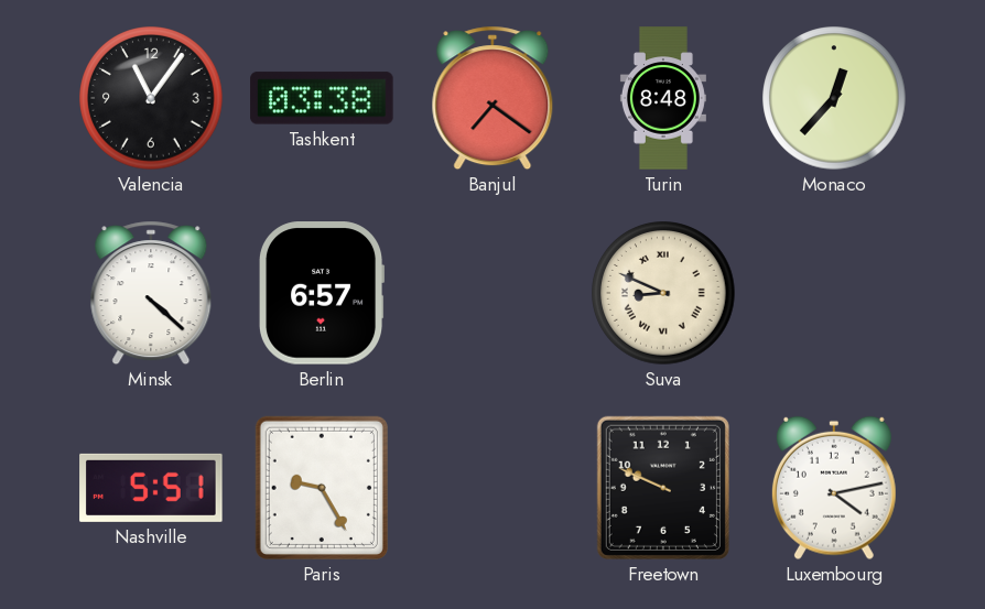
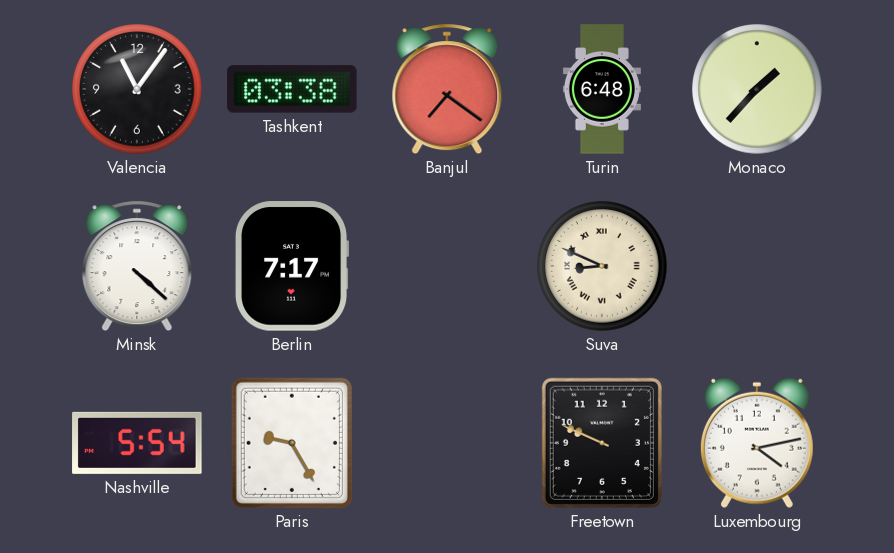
Turin: 8:48 -> 6:48 (602, 89)
Monaco: 12:37 -> 1:37 (757, 89)
Berlin: 6:57 -> 7:17 (292, 266)
Nashville: 5:51 -> 5:54 (137, 443)
